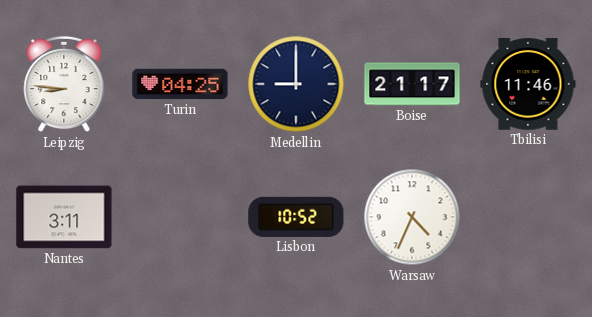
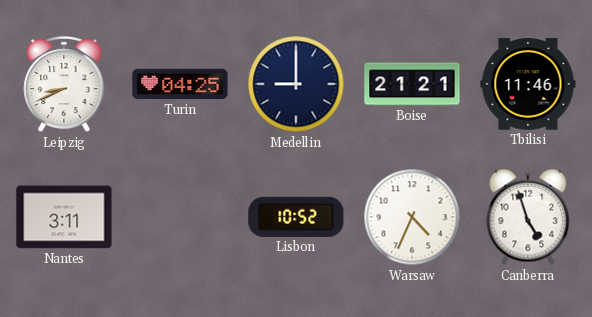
Leipzig: 8:46 -> 8:41 (64, 84)
Boise: 21:17 -> 21:21 (412, 84)
Canberra: none -> 4:57 (528, 217)
